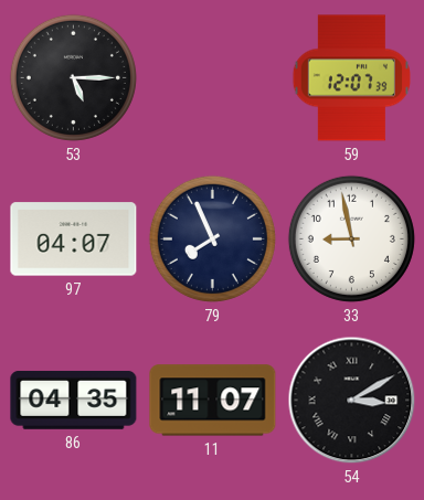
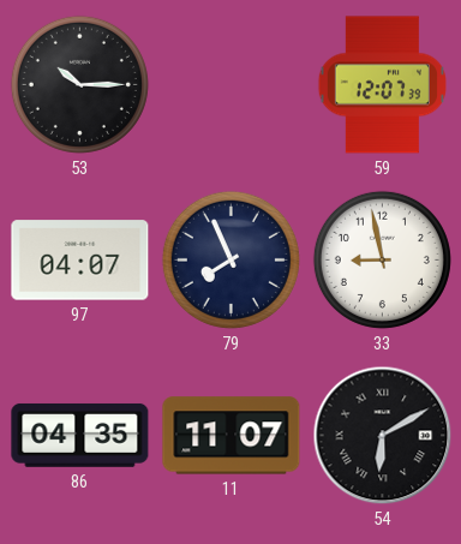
53: 5:15 -> 10:15 (79, 84)
54: 3:10 -> 6:10 (383, 436)
